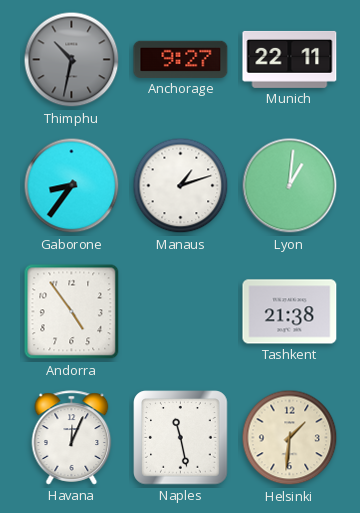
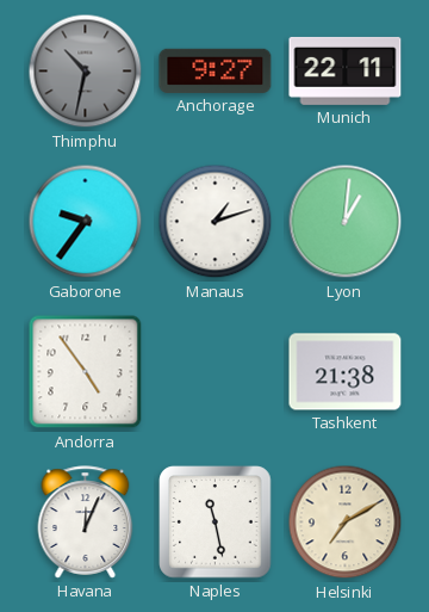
Gaborone: 8:36 -> 9:36 (86, 222)
Helsinki: 1:31 -> 7:10 (346, 523)
